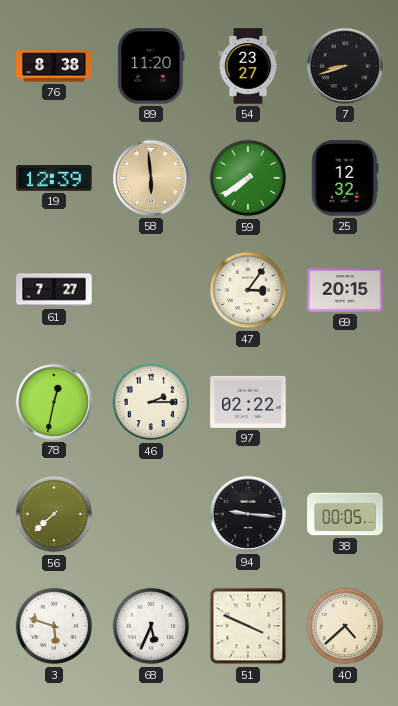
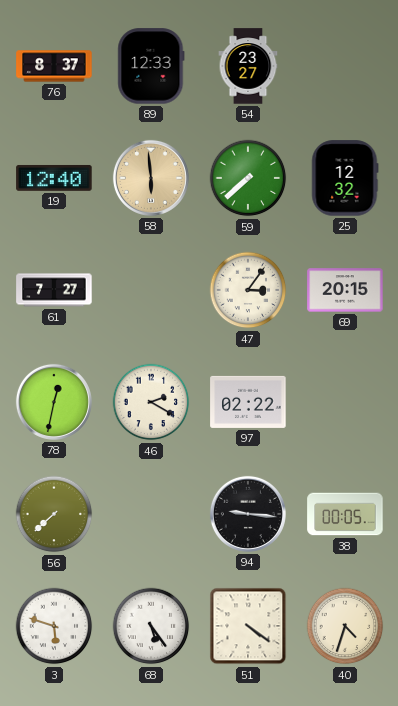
76: 8:38 -> 8:37 (54, 66)
89: 11:20 -> 12:33 (151, 66)
7: 8:42 -> none (345, 66)
19: 12:39 -> 12:40 (54, 178)
59: 7:39 -> 7:38 (248, 178)
46: 2:15 -> 2:20 (151, 402)
68: 5:34 -> 5:24 (151, 626)
51: 3:49 -> 4:21 (248, 626)
40: 4:38 -> 4:33 (345, 626)
